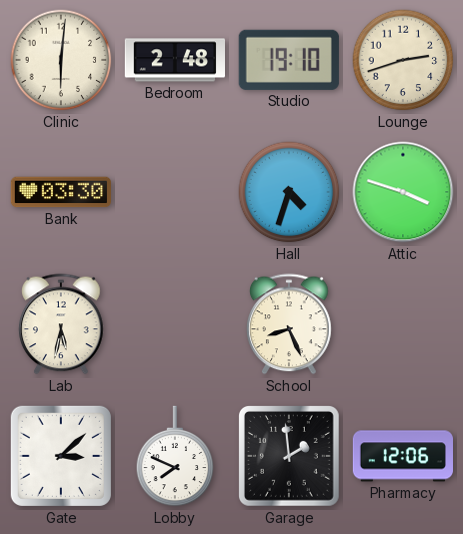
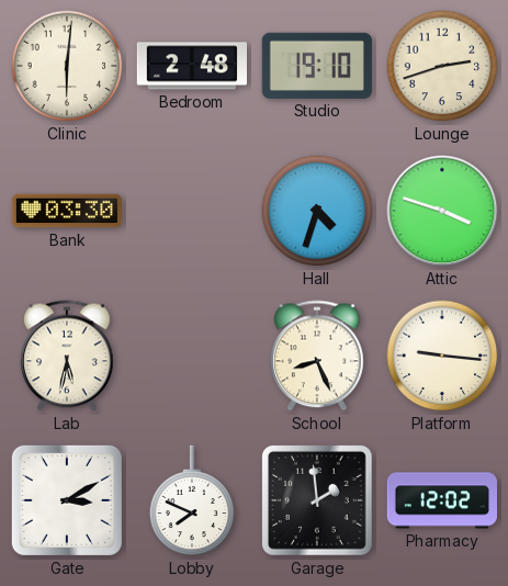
Platform: none -> 9:16 (442, 356)
Gate: 3:08 -> 3:10 (67, 500)
Pharmacy: 12:06 -> 12:02 (441, 500)
